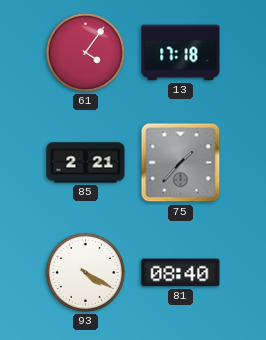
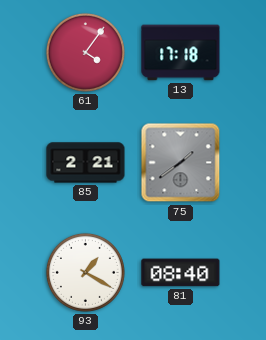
75: 1:37 -> 1:39 (181, 163)
93: 4:20 -> 1:20 (85, 272)
